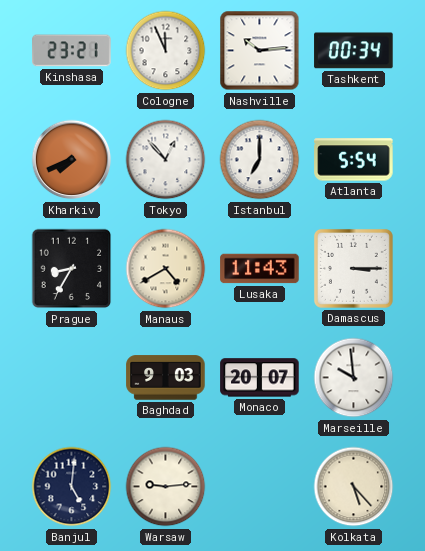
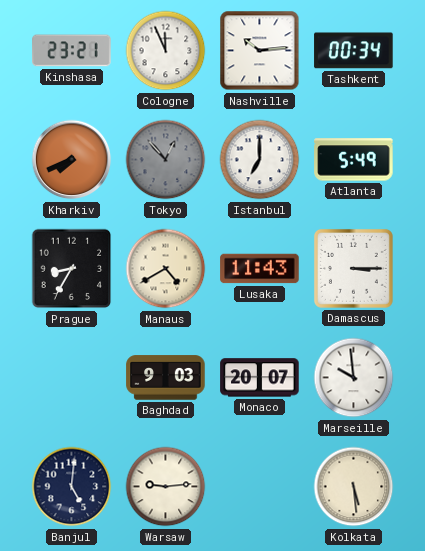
Tokyo dial: white -> grey (166, 160)
Atlanta: 5:54 -> 5:49 (354, 160)
Kolkata: 5:23 -> 5:29 (354, 487)
